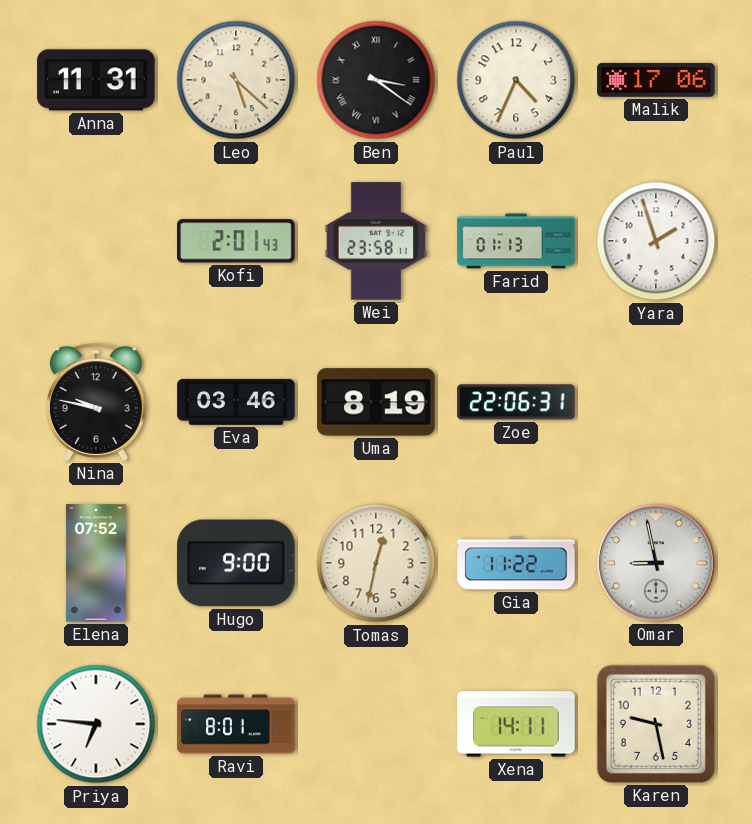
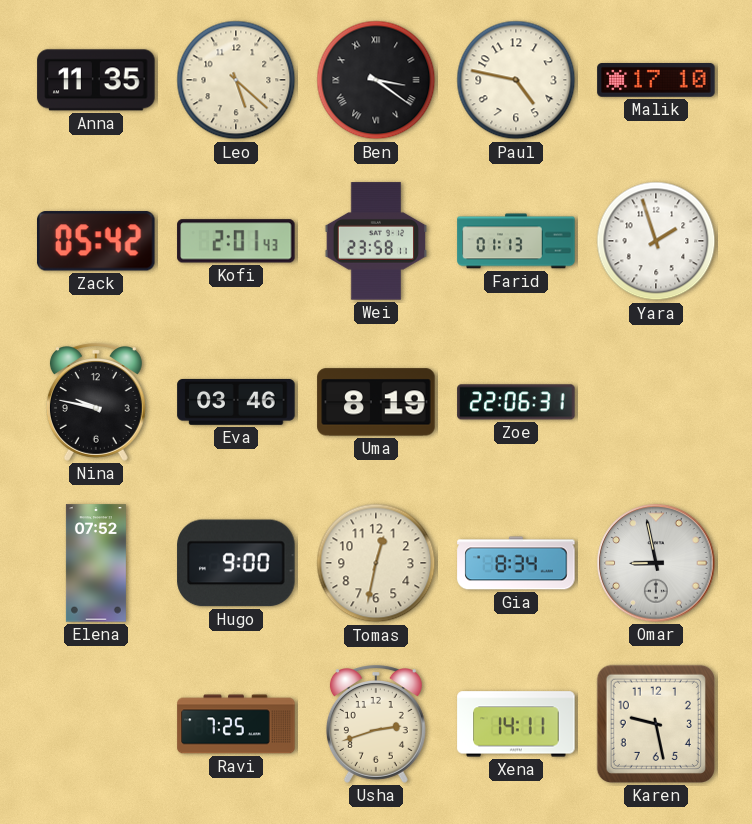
Anna: 11:31 -> 11:35 (96, 80)
Paul: 4:34 -> 4:47 (516, 80)
Malik: 17:06 -> 17:10 (656, 81)
Zack: none -> 05:42 (97, 241)
Gia: 11:22 -> 8:34 (516, 563)
Priya: 6:46 -> none (96, 724)
Ravi: 8:01 -> 7:25 (236, 724)
Usha: none -> 2:42 (376, 724)
